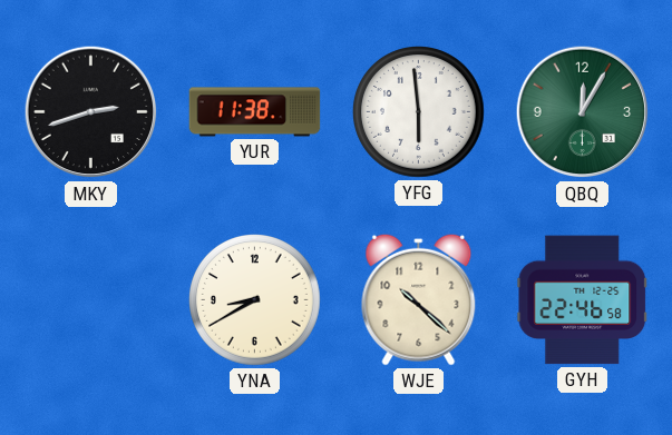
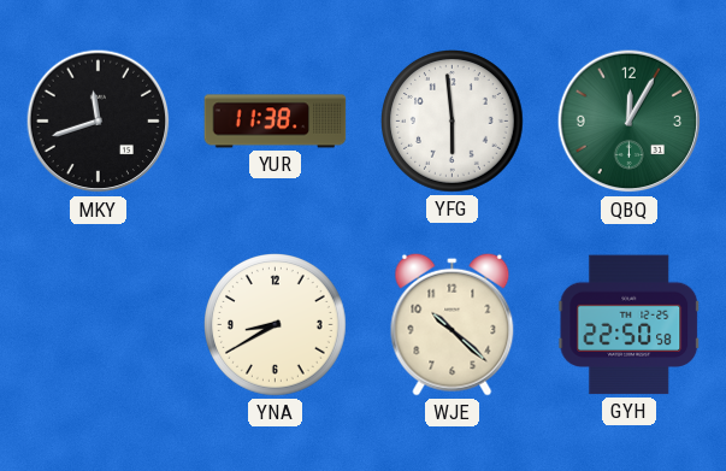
MKY: 2:42 -> 11:42 (99, 122)
GYH: 22:46 -> 22:50 (630, 325)
